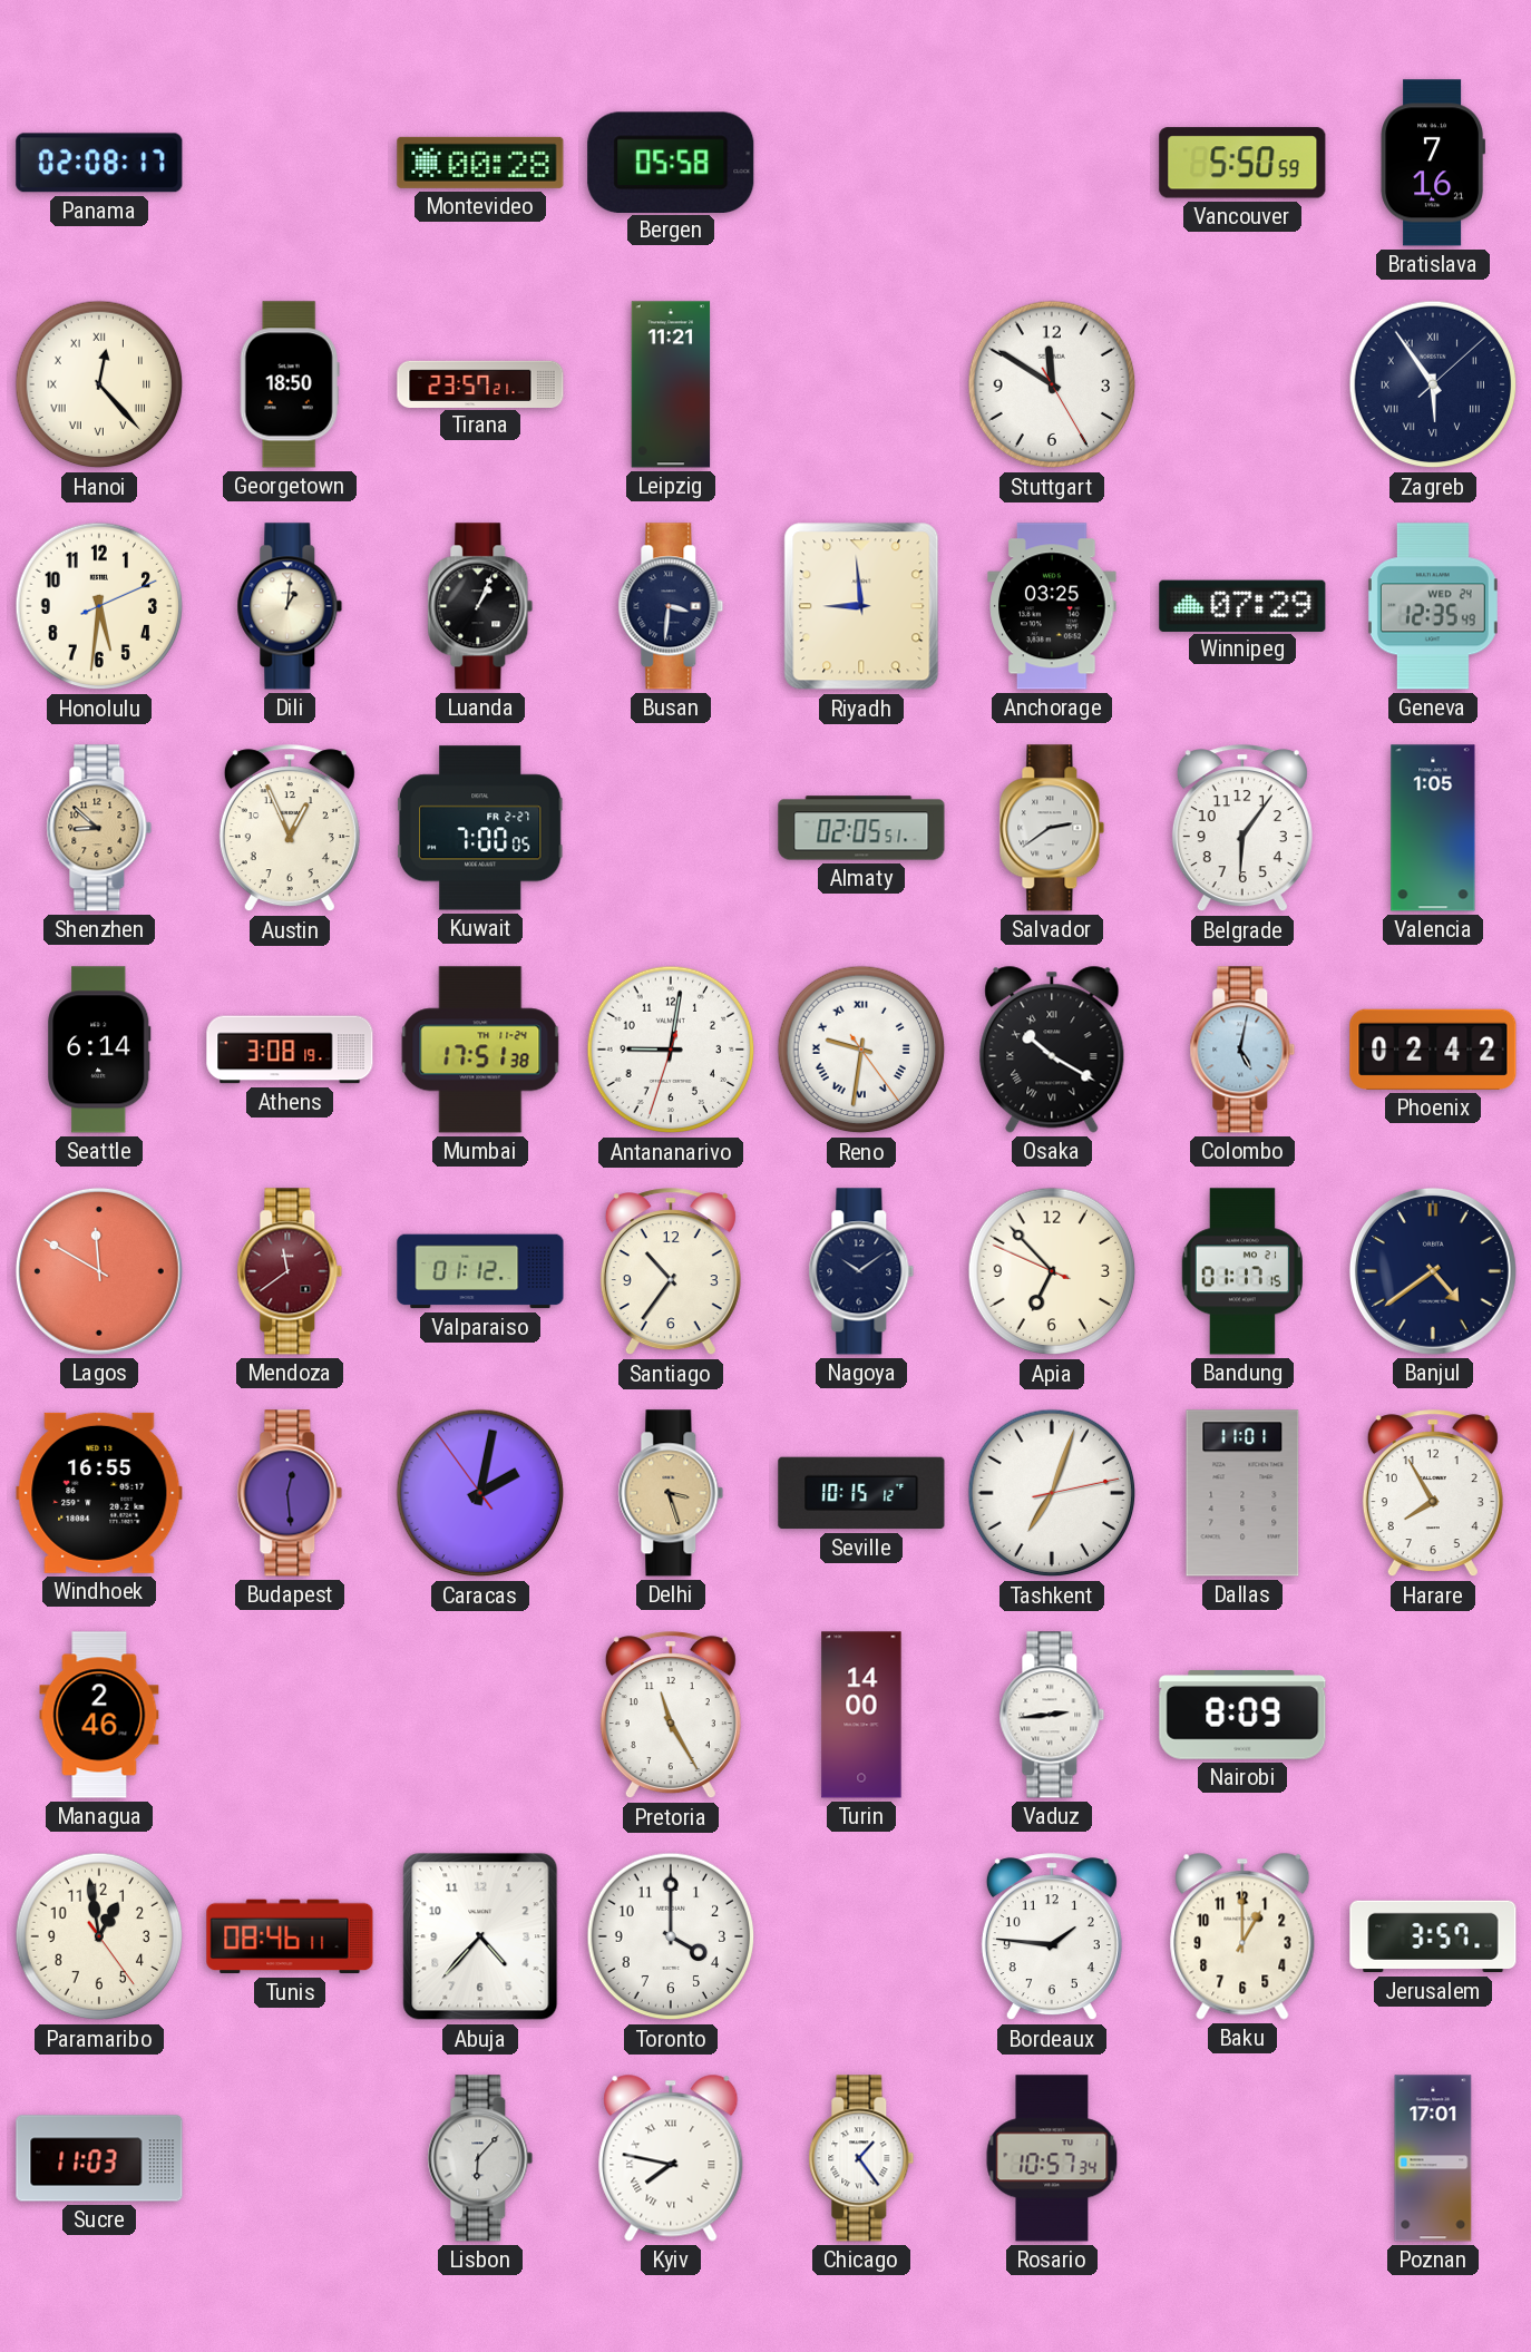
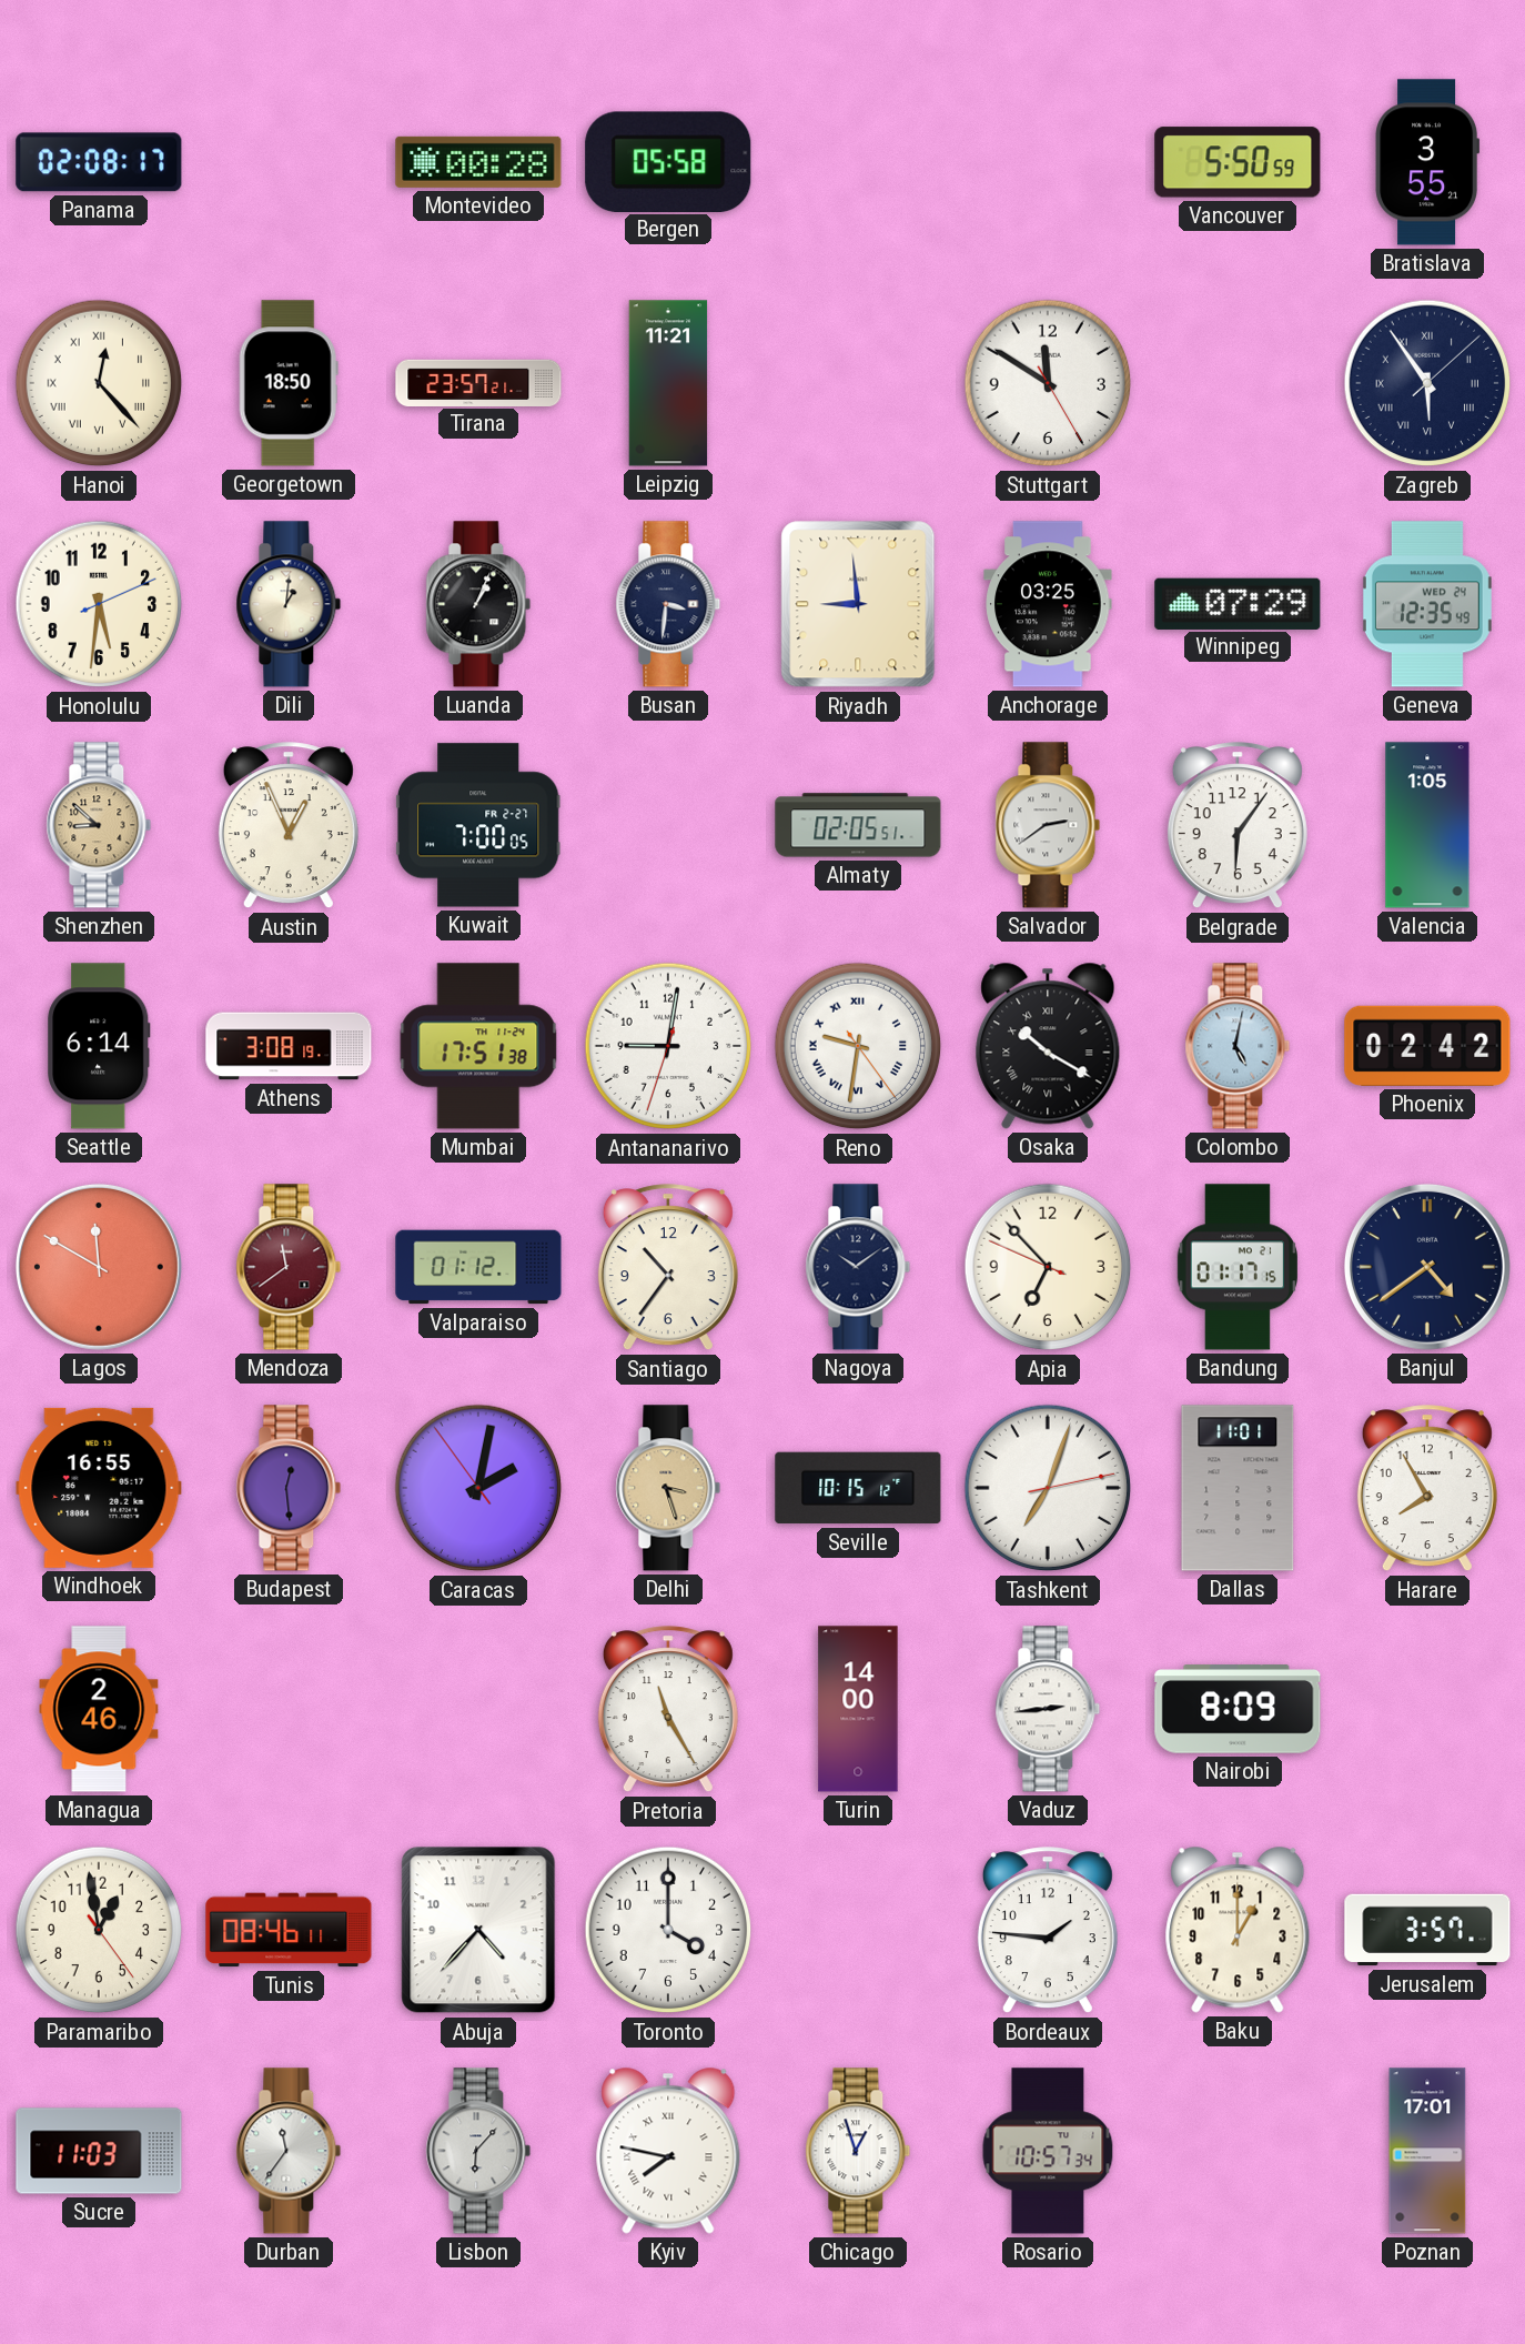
Bratislava: 7:16 -> 3:55 (1427, 162)
Durban: none -> 11:36 (289, 2151)
Chicago: 1:24 -> 12:57 (858, 2151)
